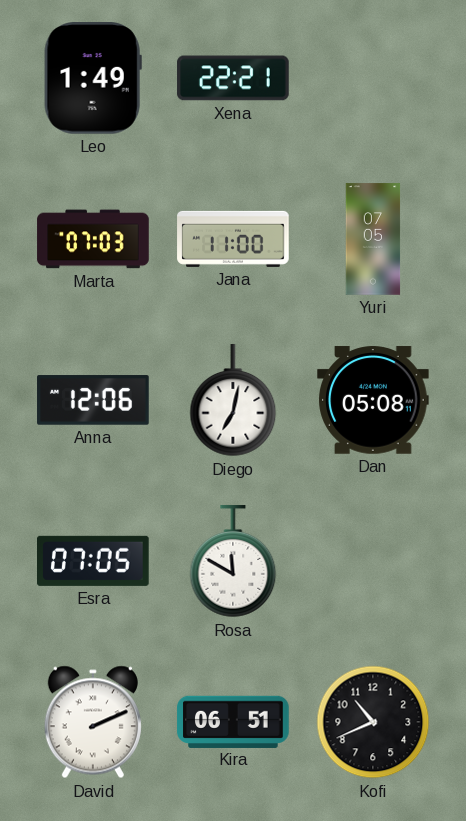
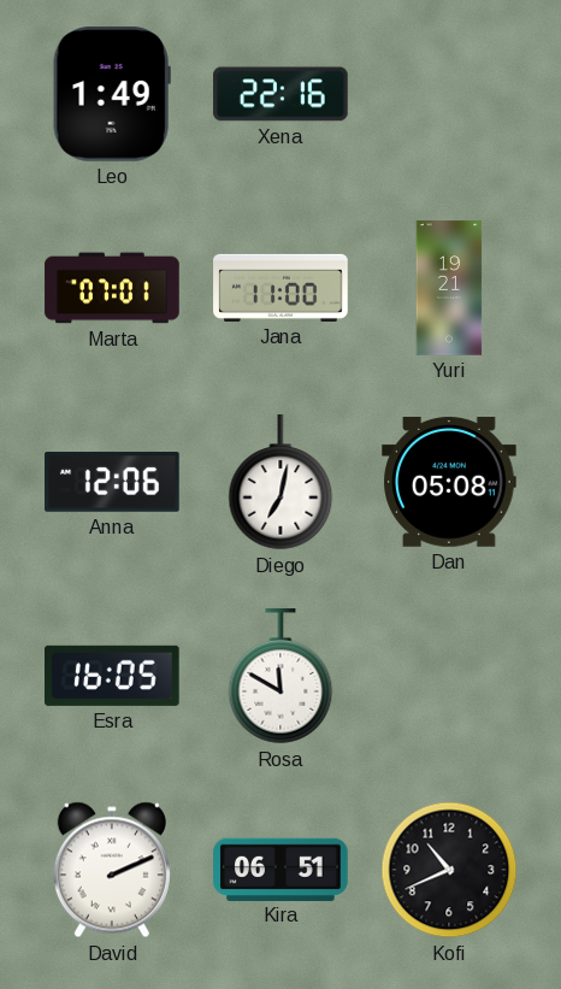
Xena: 22:21 -> 22:16 (280, 94)
Marta: 07:03 -> 07:01 (112, 288)
Yuri: 07:05 -> 19:21 (449, 288)
Esra: 07:05 -> 16:05 (113, 676)
